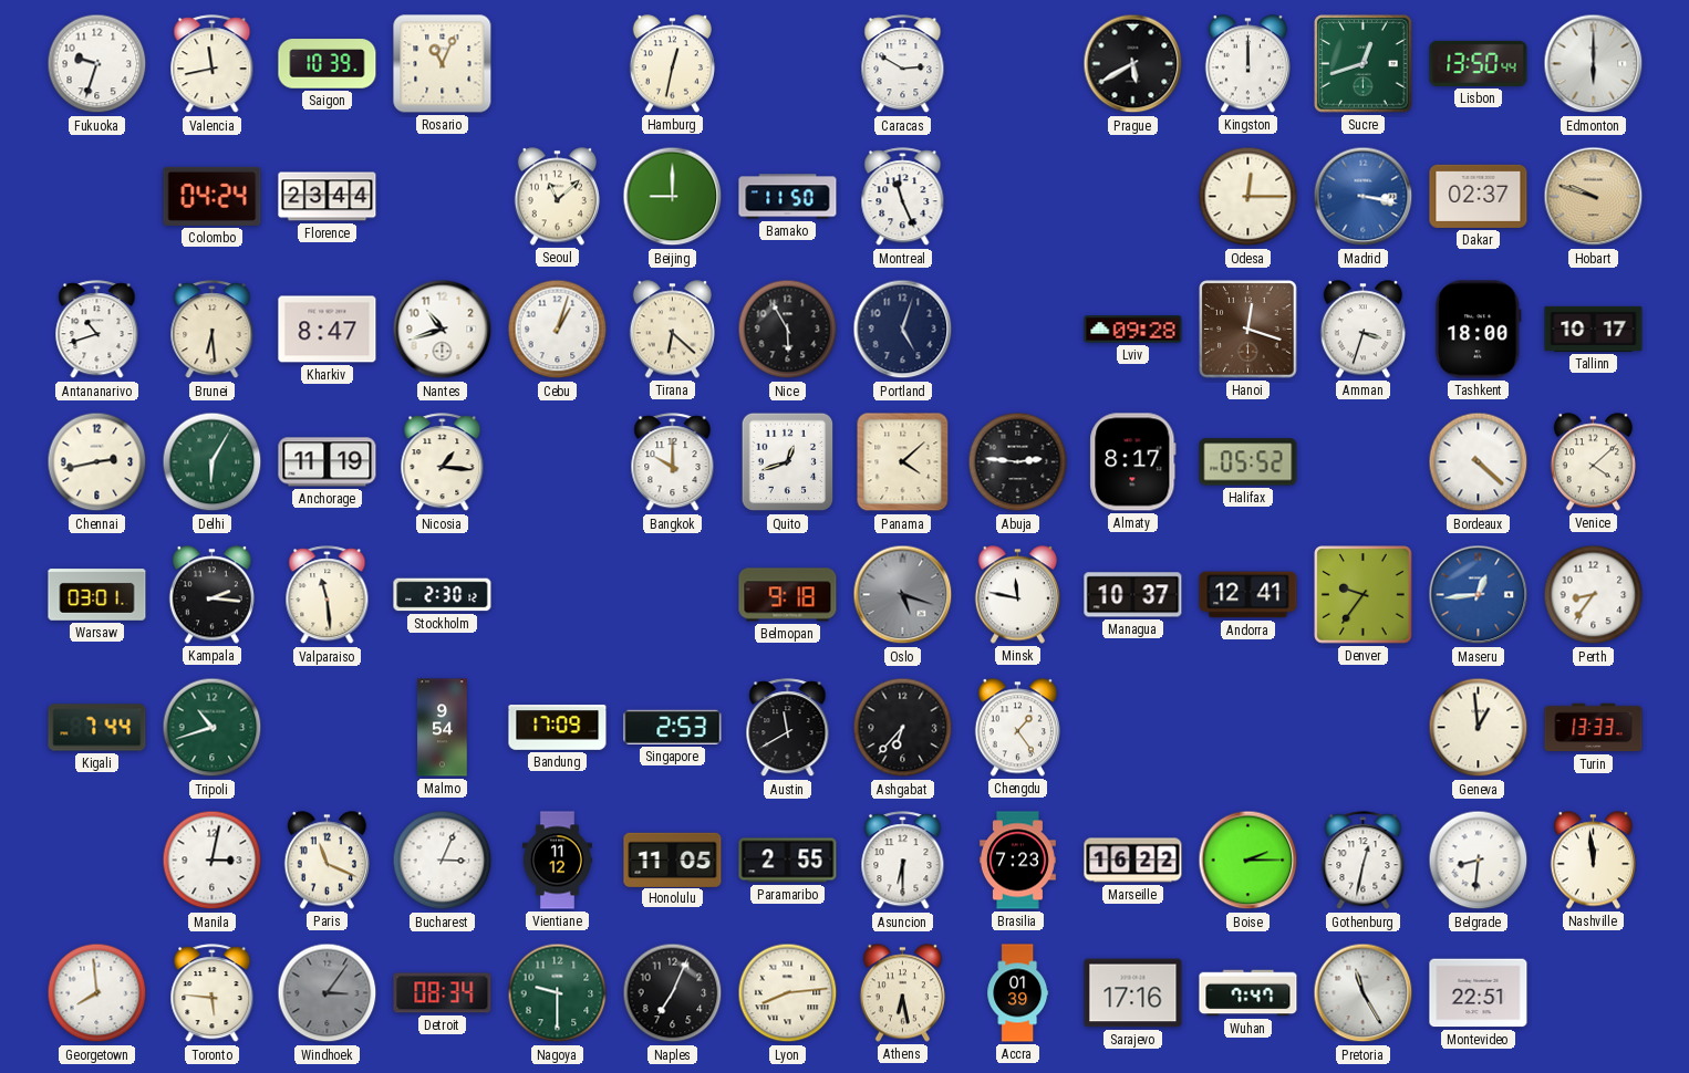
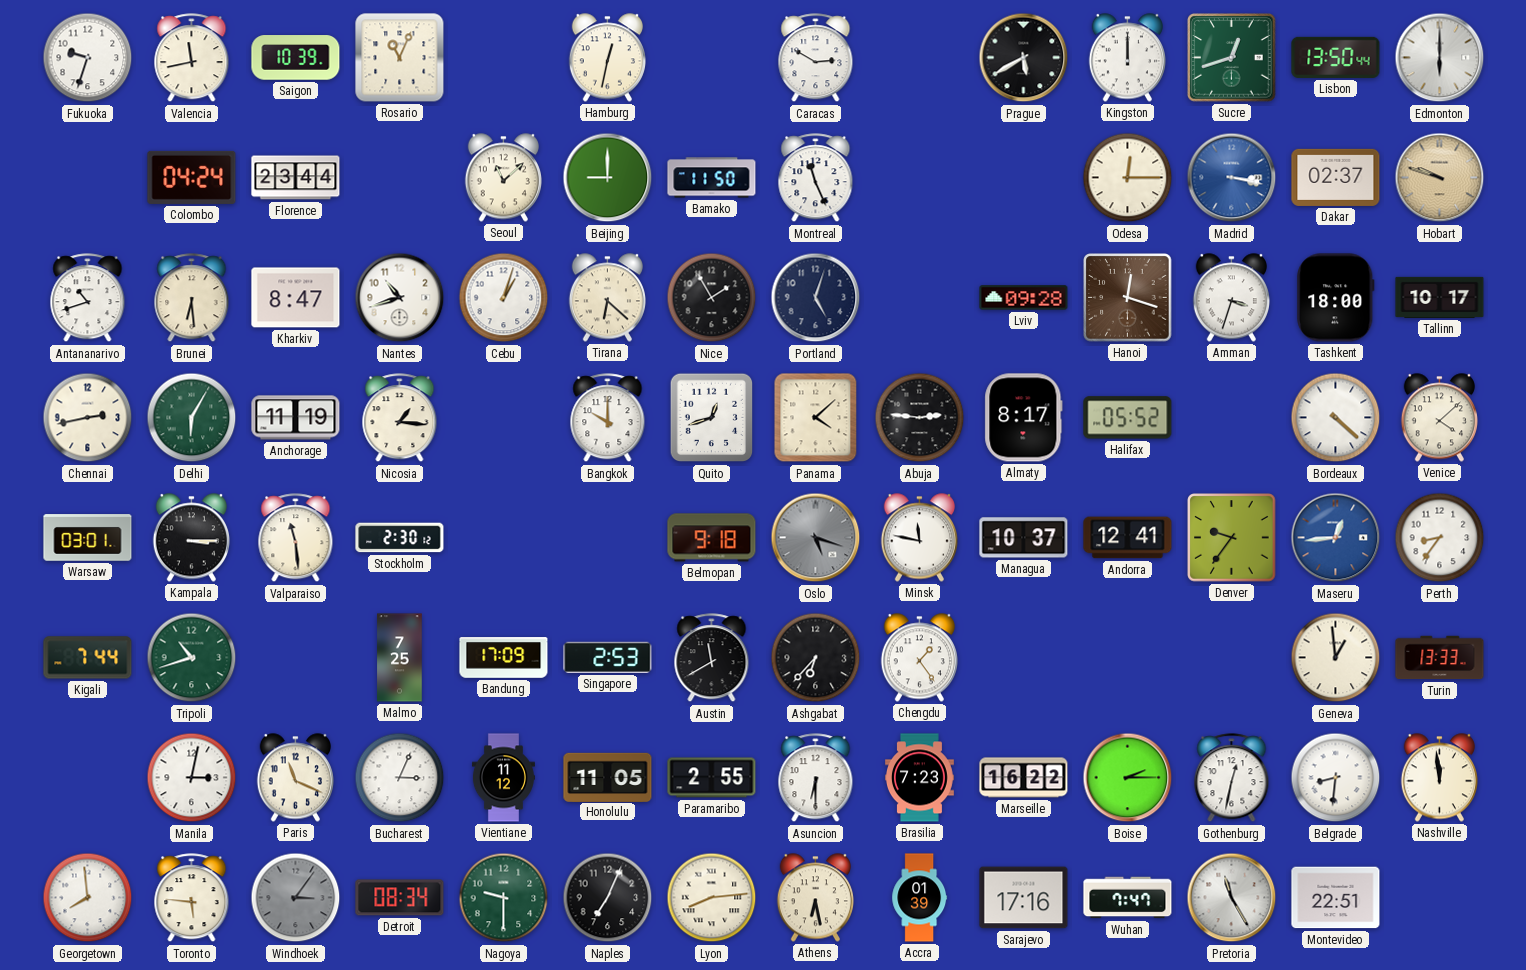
Nice: 5:55 -> 1:55 (712, 298)
Kampala: 2:16 -> 3:15 (191, 538)
Malmo: 9:54 -> 7:25 (400, 658)
